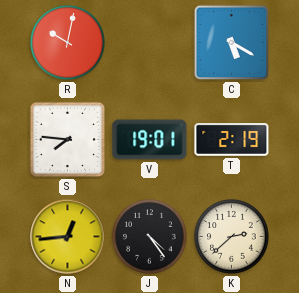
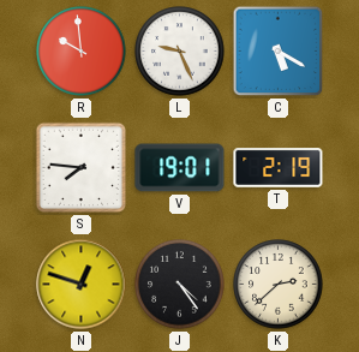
R: 10:02 -> 9:59 (82, 52)
L: none -> 9:26 (180, 52)
N: 12:44 -> 12:48 (82, 285)
